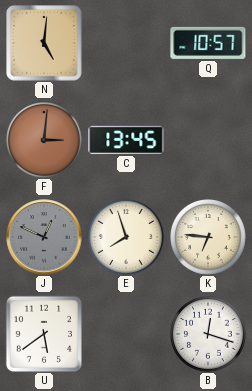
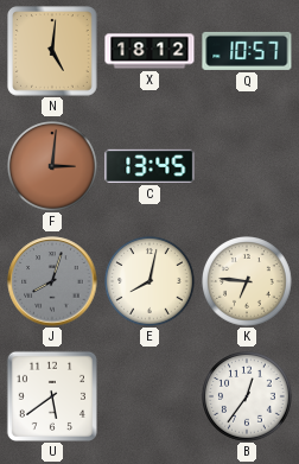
X: none -> 18:12 (149, 51)
J: 12:49 -> 8:03 (52, 281)
E: 7:57 -> 8:02 (151, 282)
B: 12:18 -> 12:36 (248, 398)
